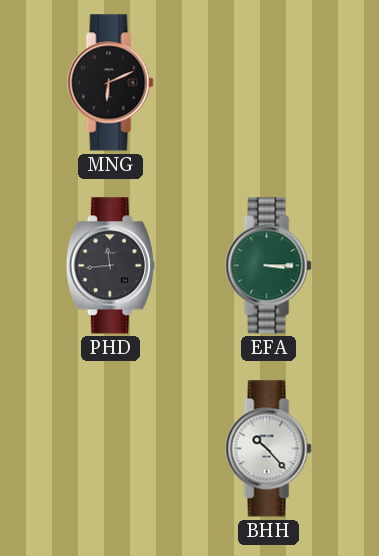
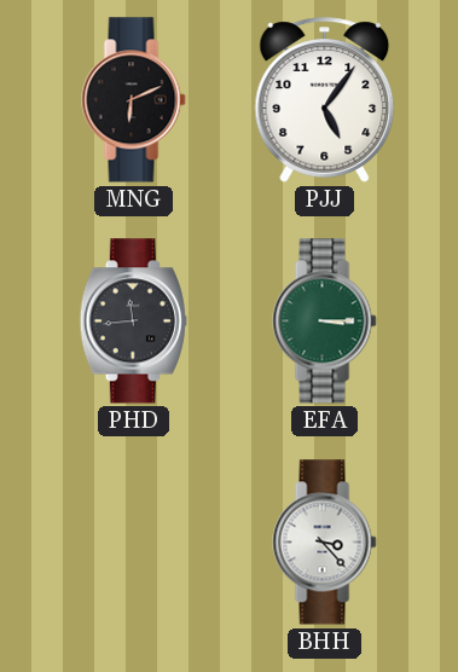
PJJ: none -> 5:06 (325, 100)
BHH: 10:23 -> 3:23 (325, 543)
